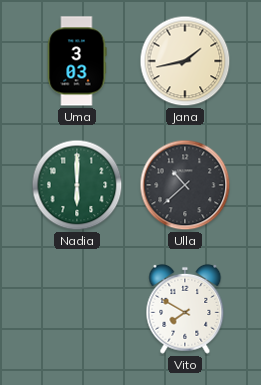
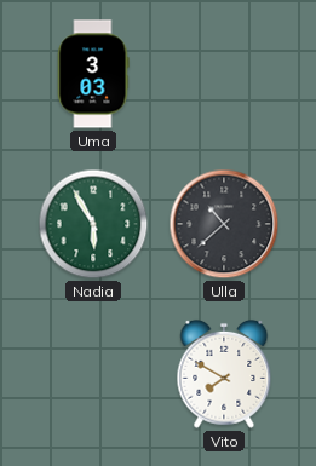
Jana: 1:43 -> none (185, 61)
Nadia: 6:00 -> 5:55 (93, 224)
